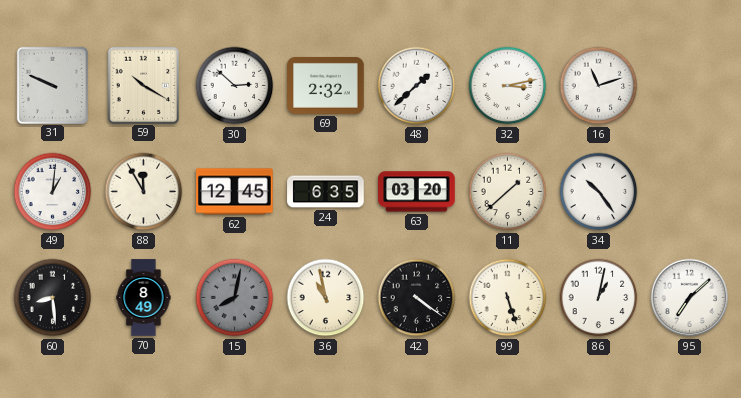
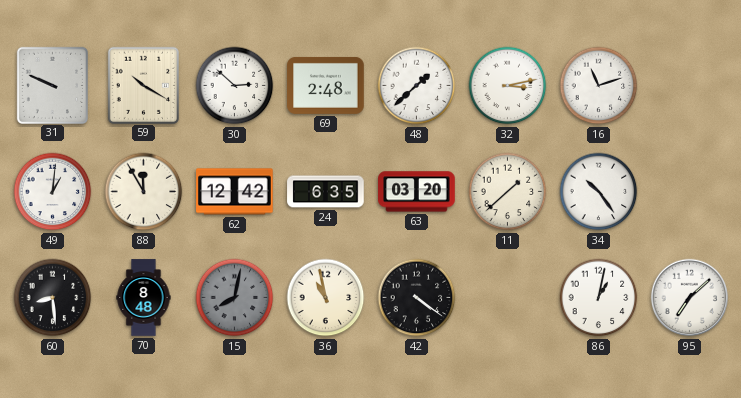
69: 2:32 -> 2:48 (326, 85)
62: 12:45 -> 12:42 (235, 192)
70: 8:49 -> 8:48 (144, 298)
99: 5:27 -> none (508, 298)
